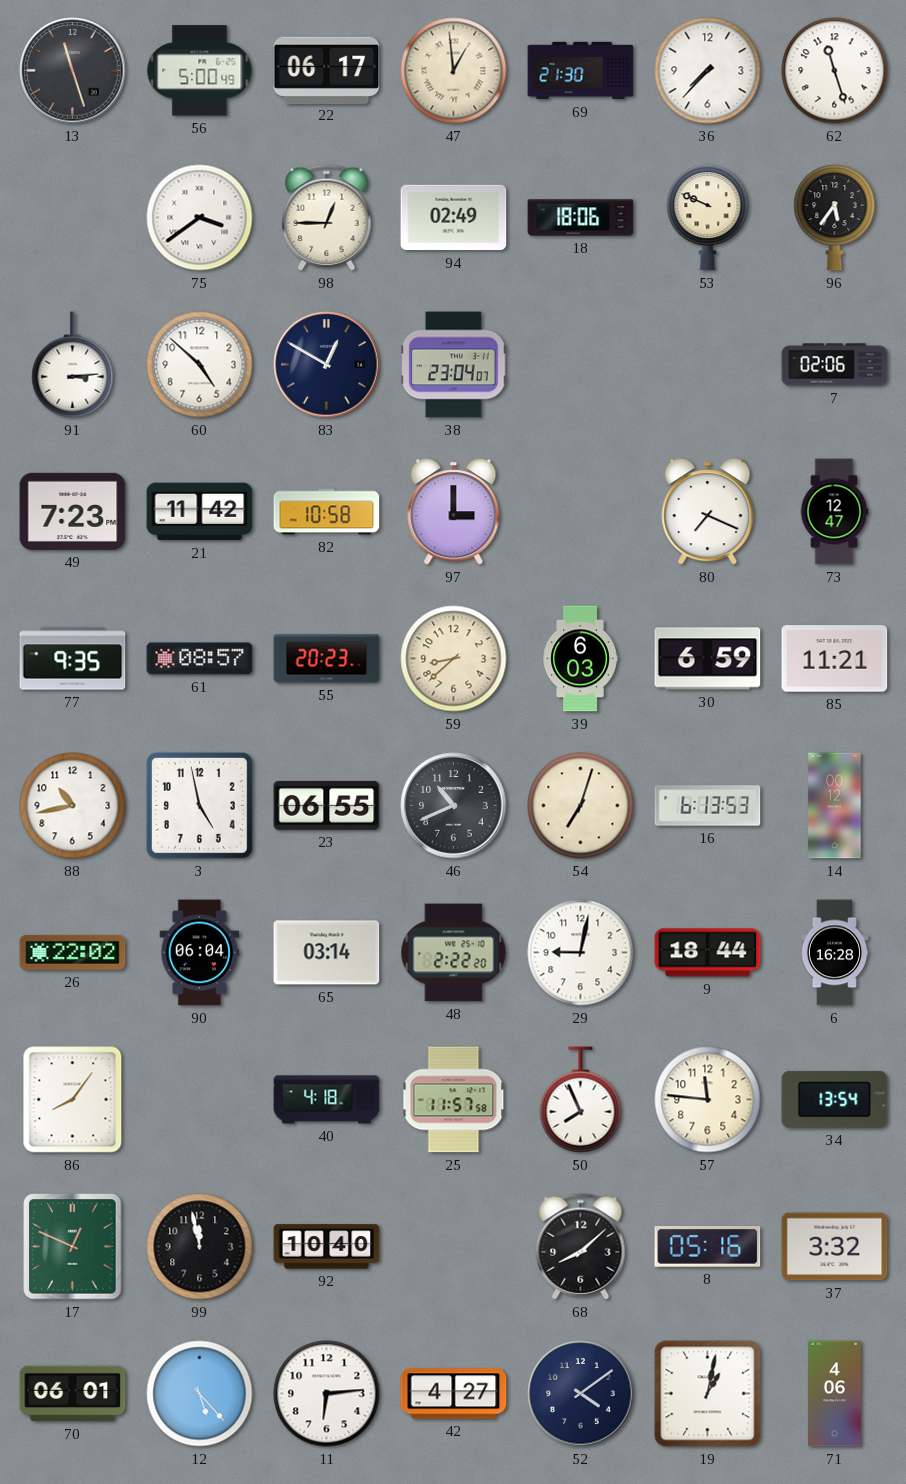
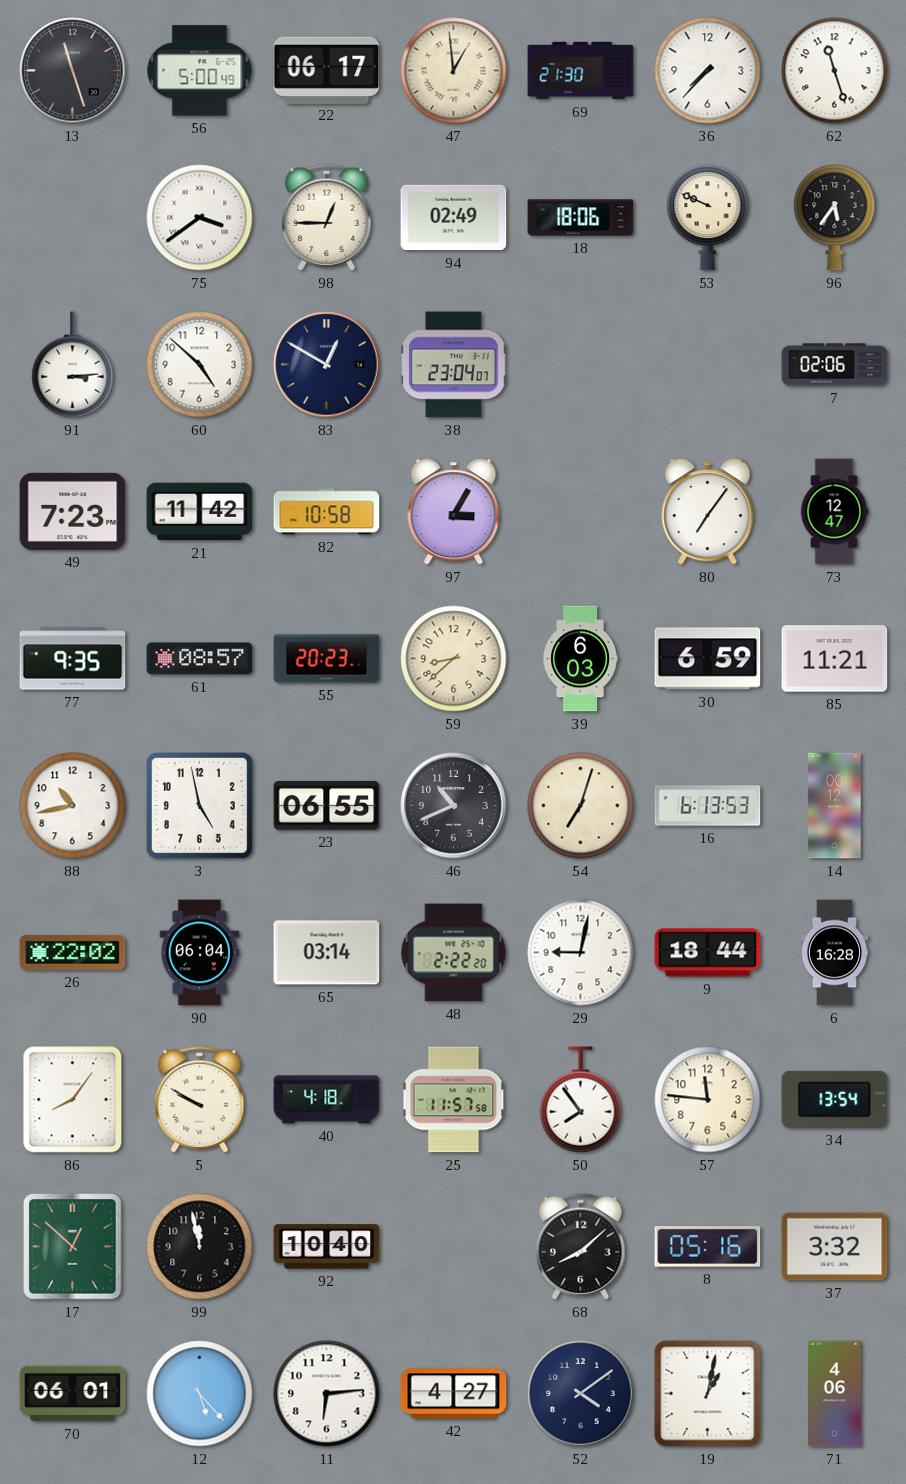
97: 3:00 -> 3:05 (454, 512)
80: 7:19 -> 7:06 (708, 512)
5: none -> 9:50 (200, 1100)
50: 7:56 -> 7:54 (581, 1100)
17: 12:49 -> 12:52 (73, 1247)
